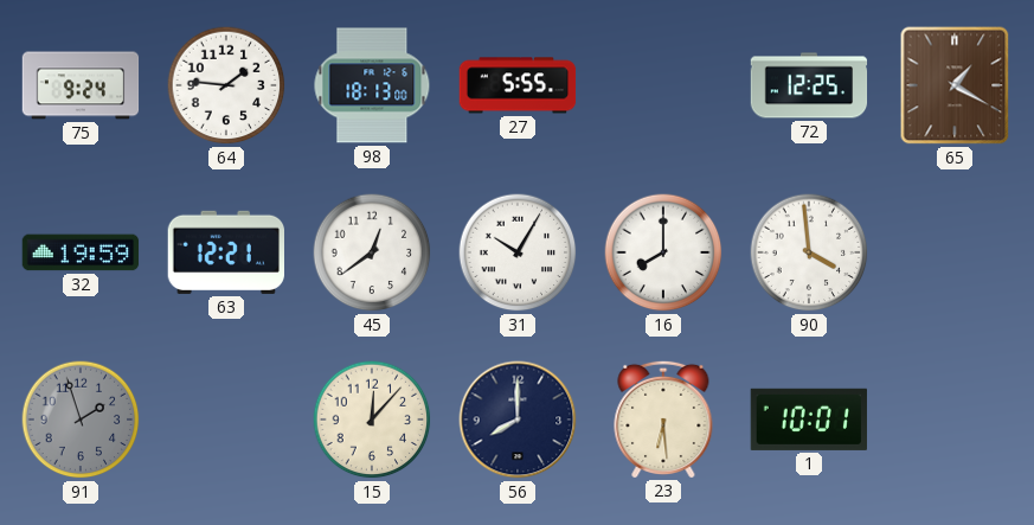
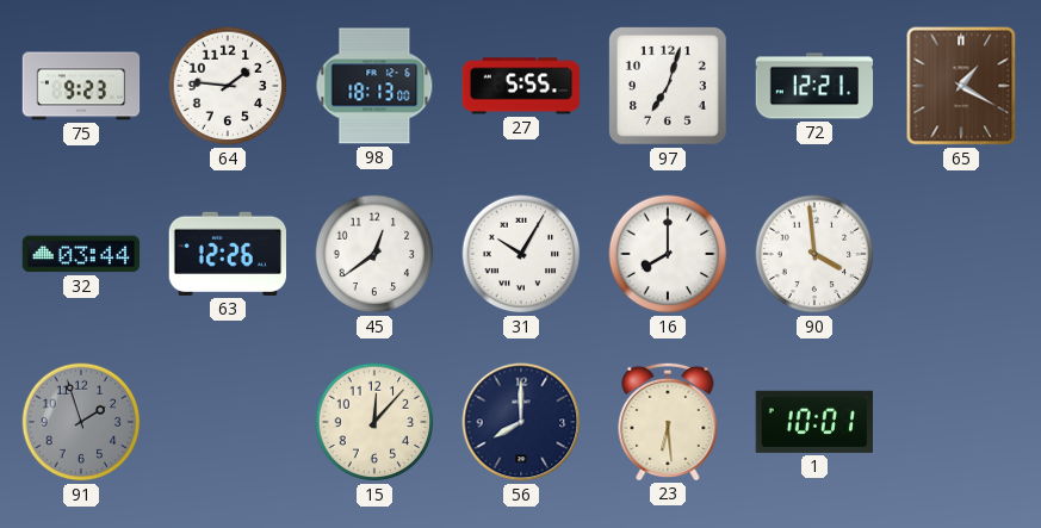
75: 9:24 -> 9:23 (81, 86)
97: none -> 7:03 (669, 87)
72: 12:25 -> 12:21 (814, 86)
32: 19:59 -> 03:44 (81, 254)
63: 12:21 -> 12:26 (227, 254)
